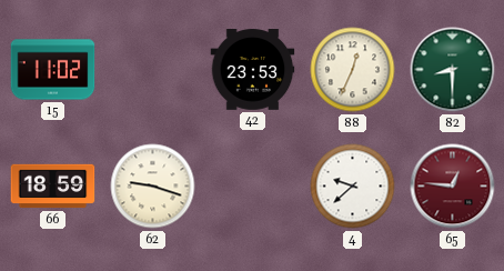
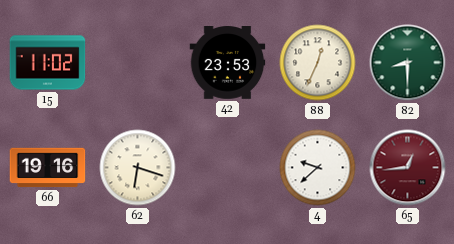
66: 18:59 -> 19:16 (48, 168)
62: 9:18 -> 6:18 (138, 168)
65: 12:46 -> 12:44 (408, 168)
